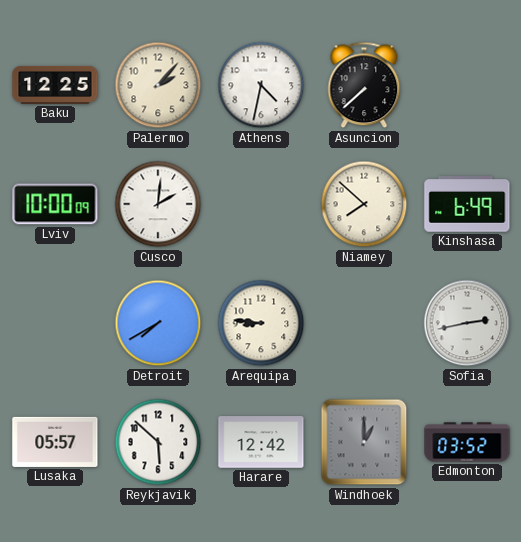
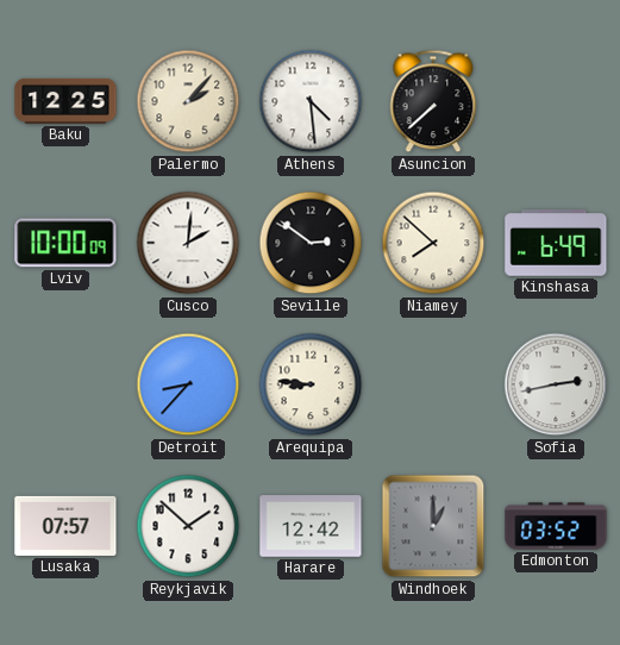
Athens: 4:32 -> 4:29 (311, 101)
Seville: none -> 2:51 (311, 243)
Detroit: 7:40 -> 8:37 (188, 384)
Lusaka: 05:57 -> 07:57 (65, 526)
Reykjavik: 5:52 -> 1:52 (188, 526)
